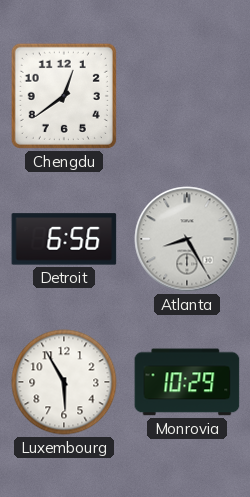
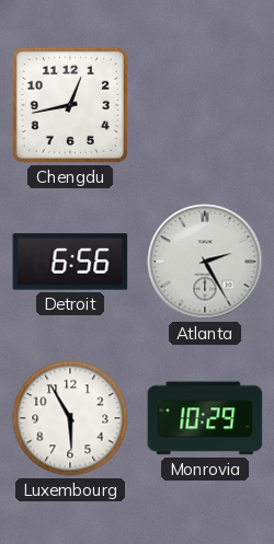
Chengdu: 12:39 -> 12:43 (70, 105)
Atlanta: 8:25 -> 2:25 (205, 262)
